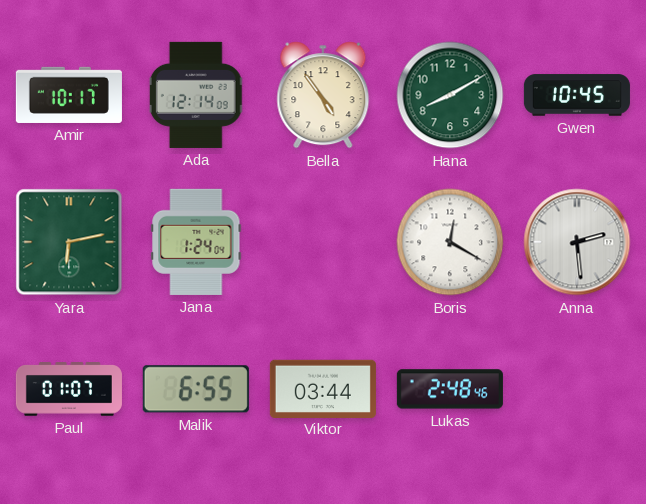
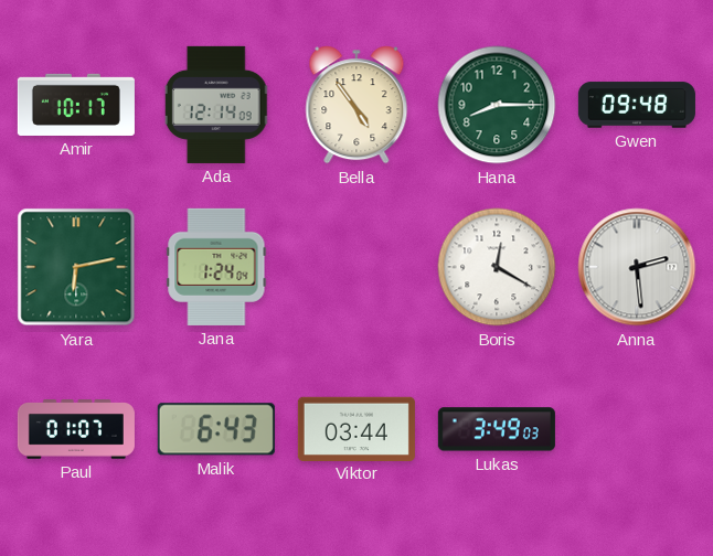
Hana: 8:10 -> 8:15 (497, 105)
Gwen: 10:45 -> 09:48 (637, 105)
Malik: 6:55 -> 6:43 (216, 429)
Lukas: 2:48 -> 3:49 (497, 429)
